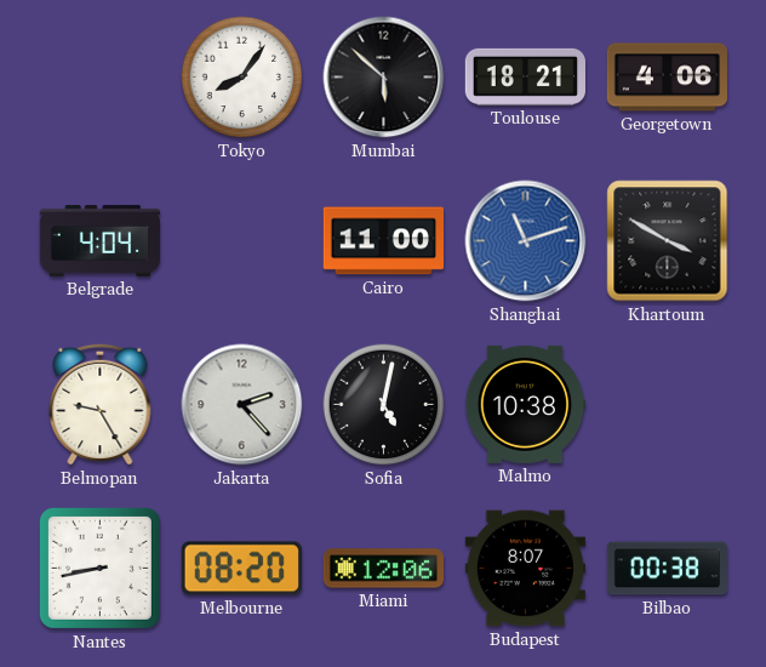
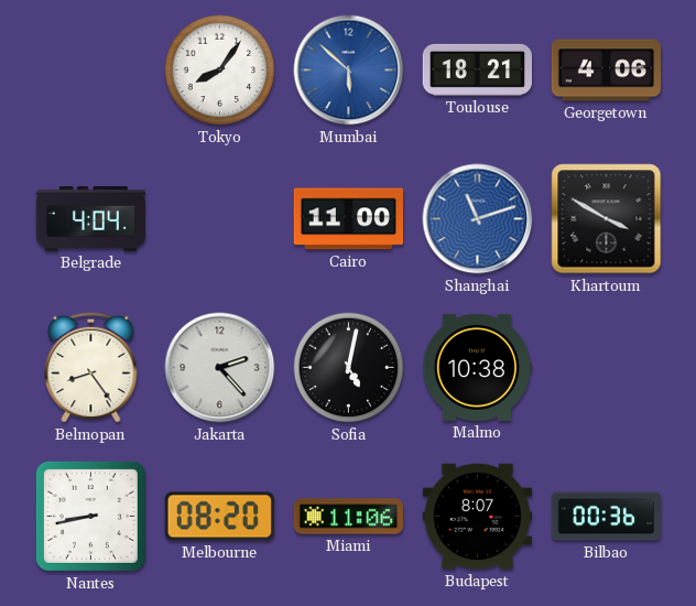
Mumbai dial: black -> blue (349, 71)
Belmopan: 9:25 -> 8:24 (91, 367)
Miami: 12:06 -> 11:06 (349, 517)
Bilbao: 00:38 -> 00:36 (606, 517)
